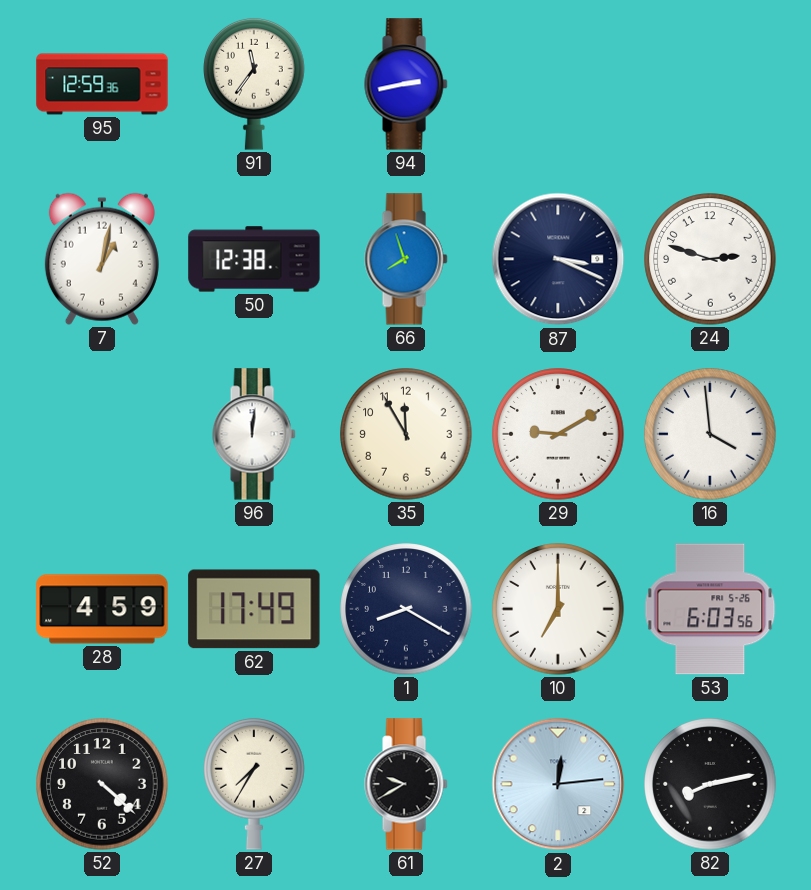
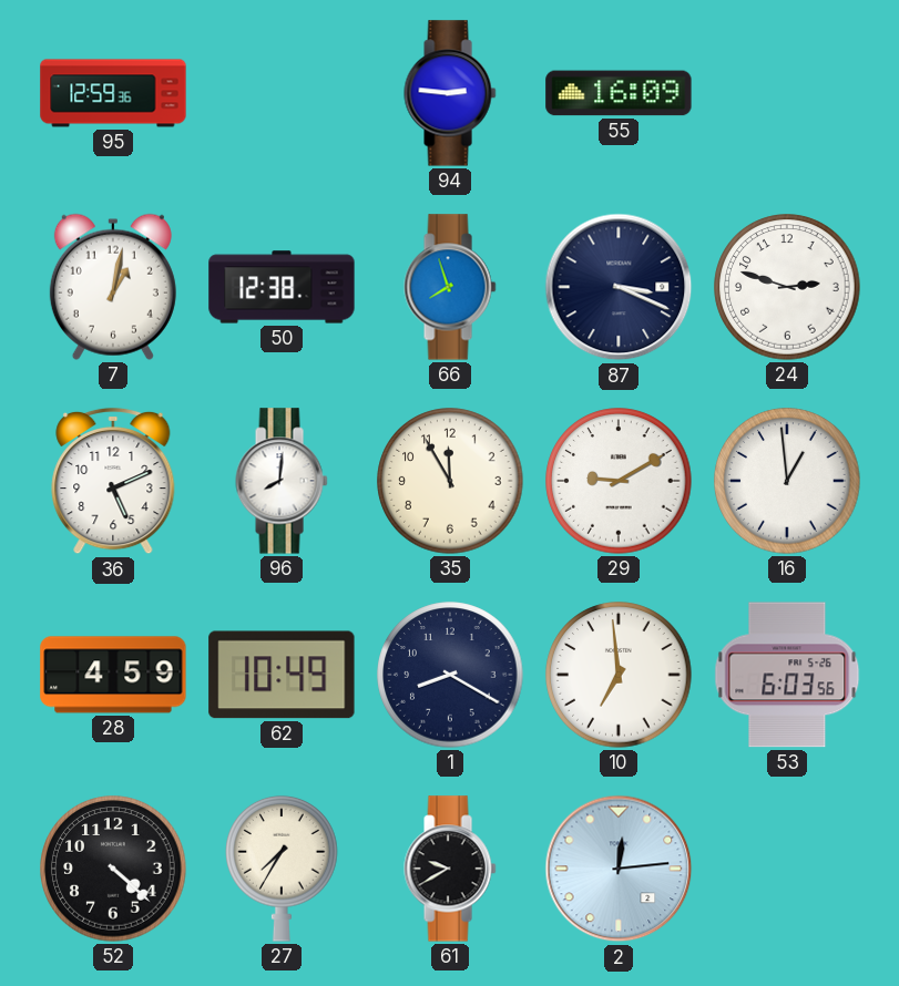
91: 11:36 -> none (254, 84)
94: 2:43 -> 2:46 (450, 93)
55: none -> 16:09 (619, 93)
36: none -> 5:11 (113, 481)
96: 12:01 -> 8:01 (282, 481)
16: 3:59 -> 12:59 (787, 481)
62: 17:49 -> 10:49 (282, 675)
10: 7:00 -> 6:59 (619, 675)
82: 8:13 -> none (710, 784)
